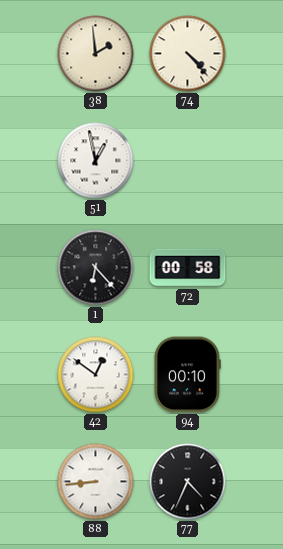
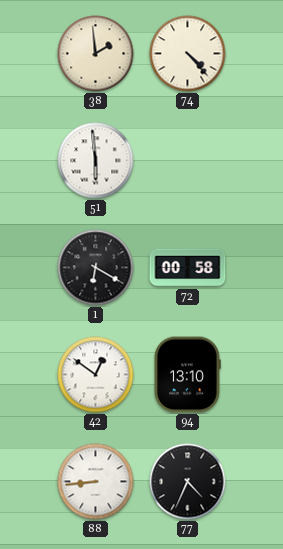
51: 12:58 -> 5:59 (96, 161)
1: 6:23 -> 6:20 (96, 268)
94: 00:10 -> 13:10 (187, 375)
